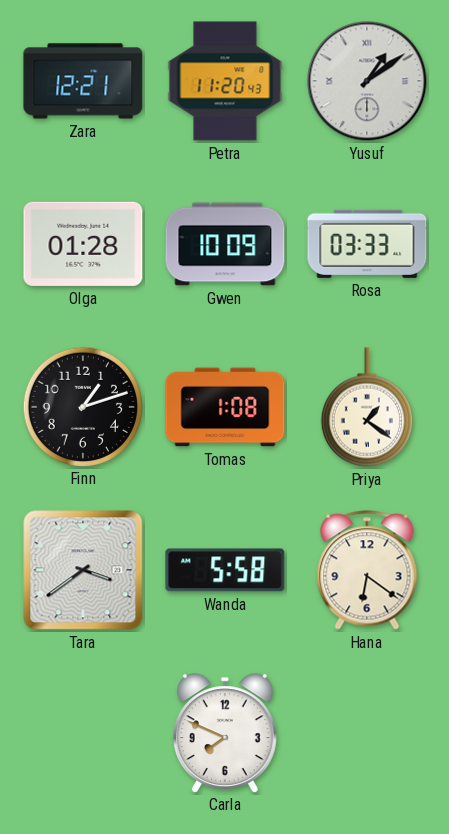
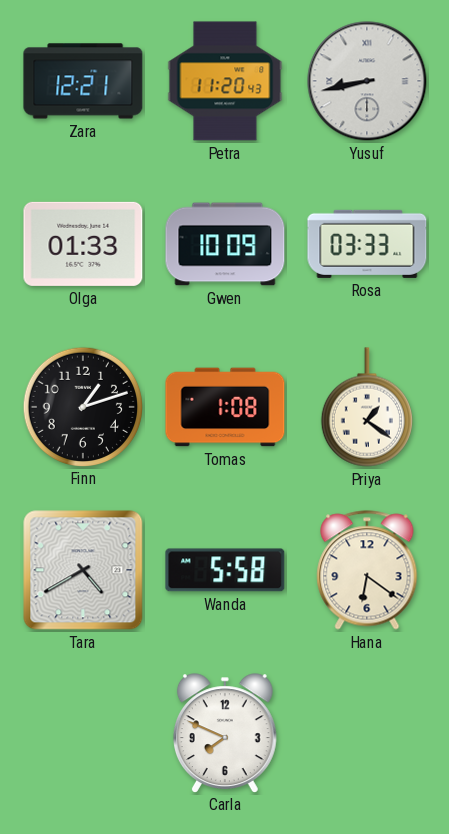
Yusuf: 1:09 -> 8:43 (367, 81)
Olga: 01:28 -> 01:33 (83, 244)
Tara: 3:39 -> 4:40 (83, 570)
